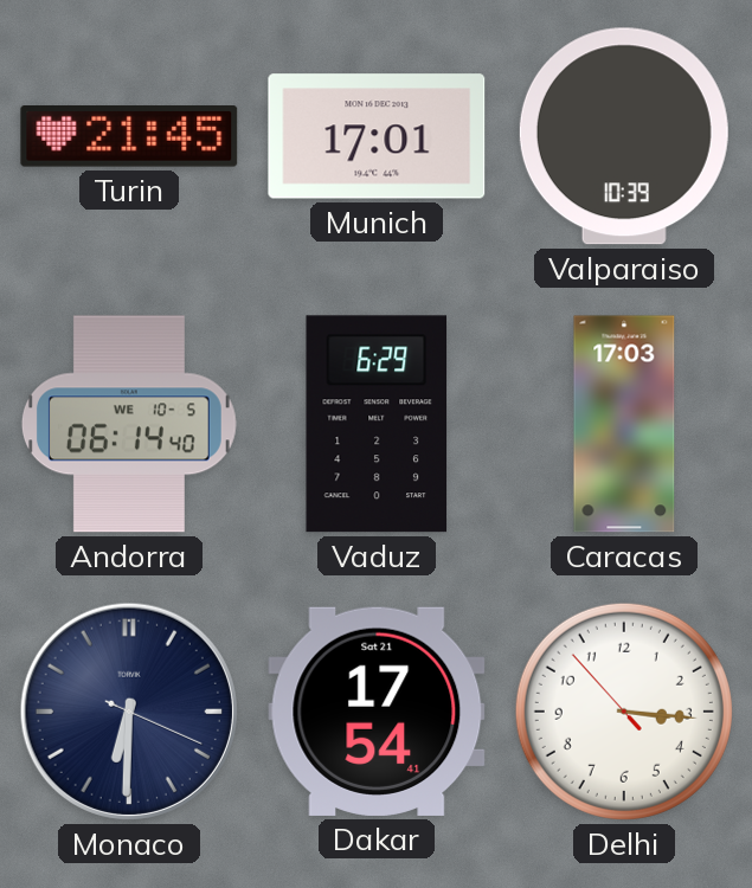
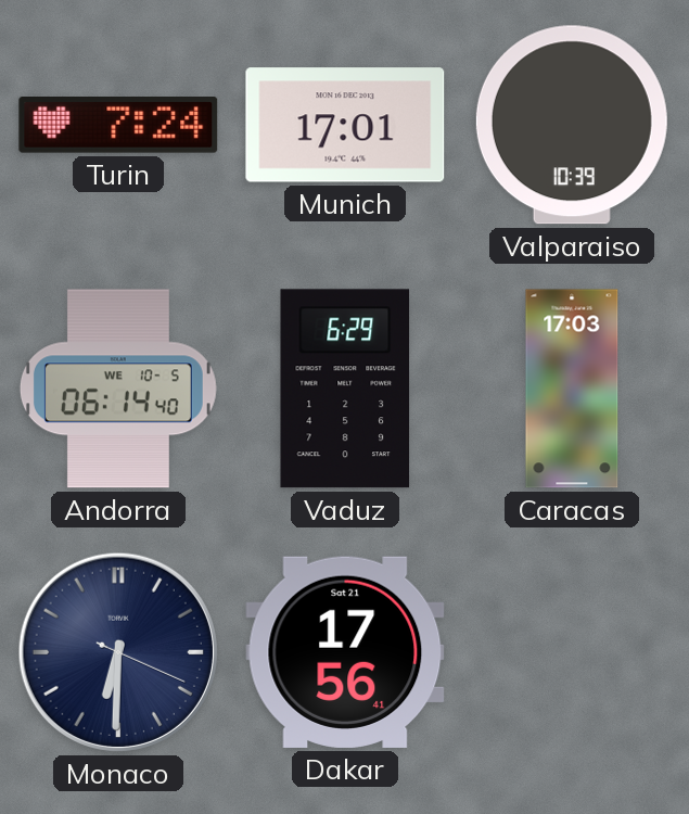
Turin: 21:45 -> 7:24 (118, 126)
Dakar: 17:54 -> 17:56 (345, 652)
Delhi: 3:15 -> none (624, 712)
